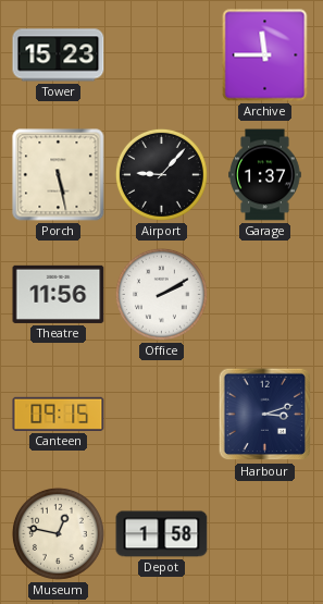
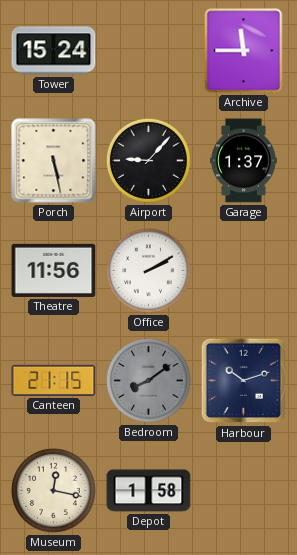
Tower: 15:23 -> 15:24 (54, 51)
Canteen: 09:15 -> 21:15 (54, 380)
Bedroom: none -> 8:09 (148, 380)
Harbour: 3:12 -> 10:12 (244, 381)
Museum: 12:47 -> 12:17 (53, 490)
